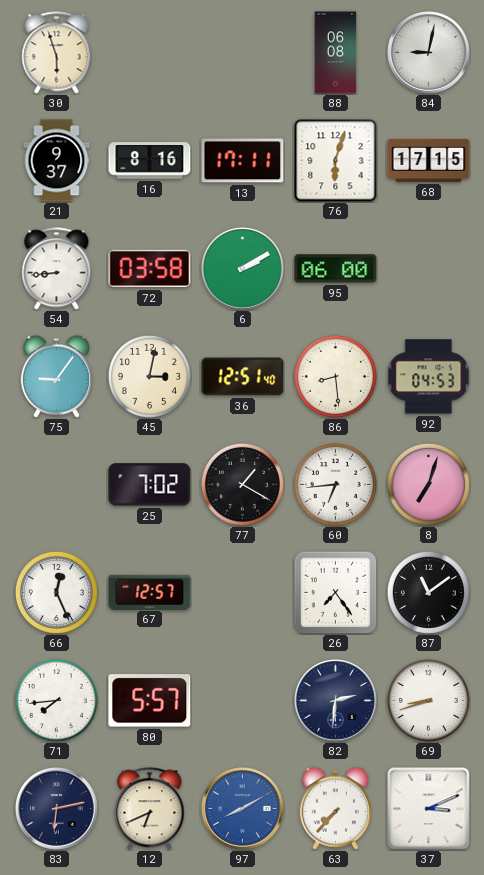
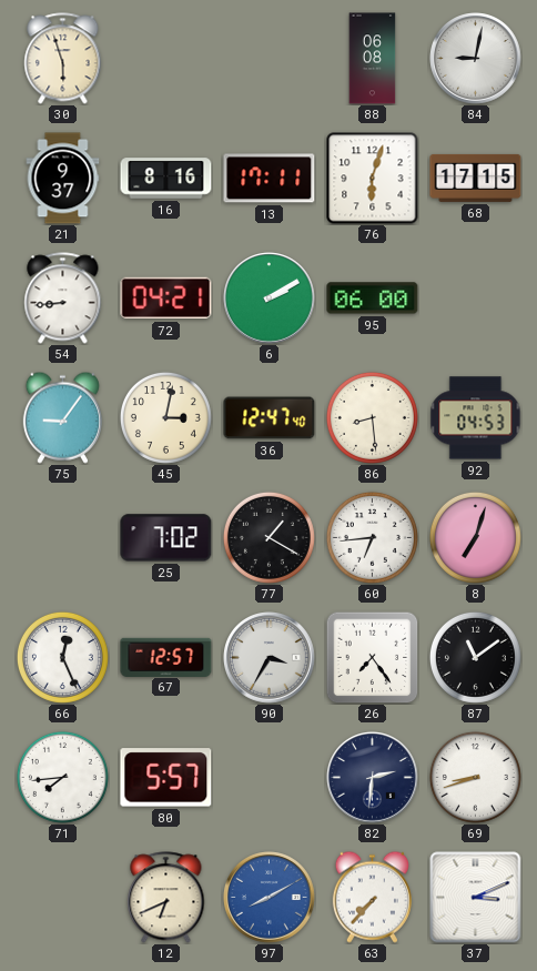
72: 03:58 -> 04:21 (166, 299)
36: 12:51 -> 12:47 (270, 418)
90: none -> 3:35 (270, 658)
83: 6:13 -> none (57, 809)
